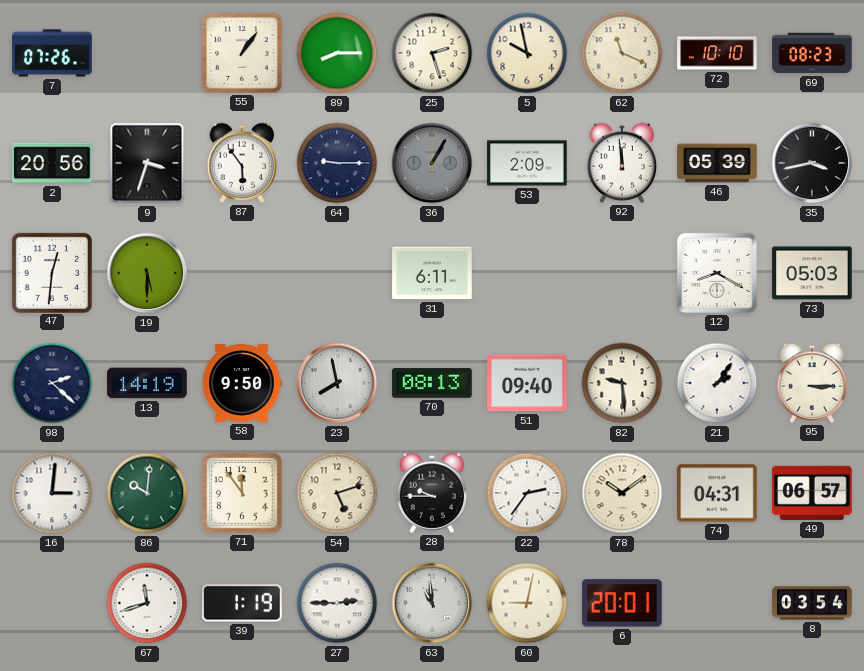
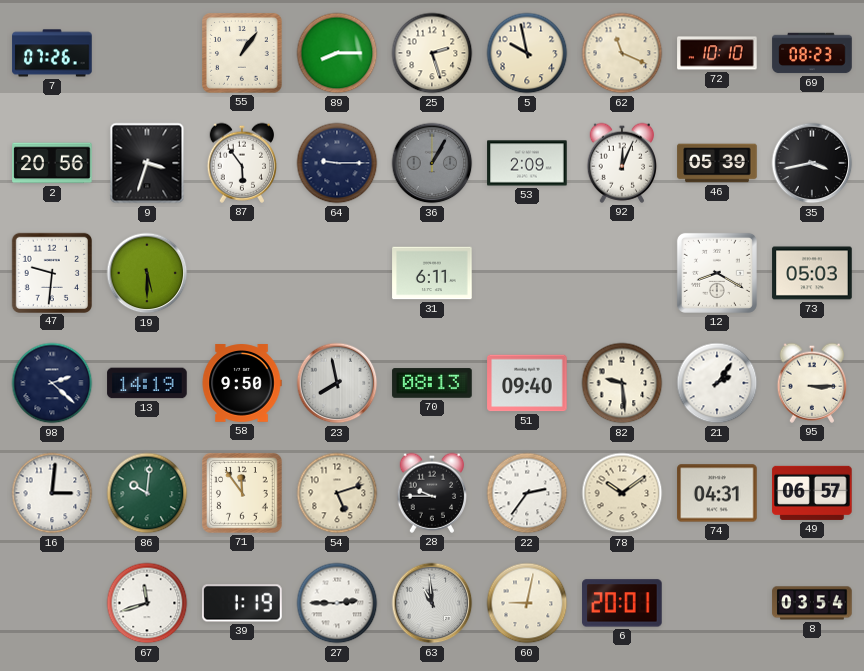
92: 11:59 -> 12:04 (622, 163)
47: 12:31 -> 9:31 (51, 272)
